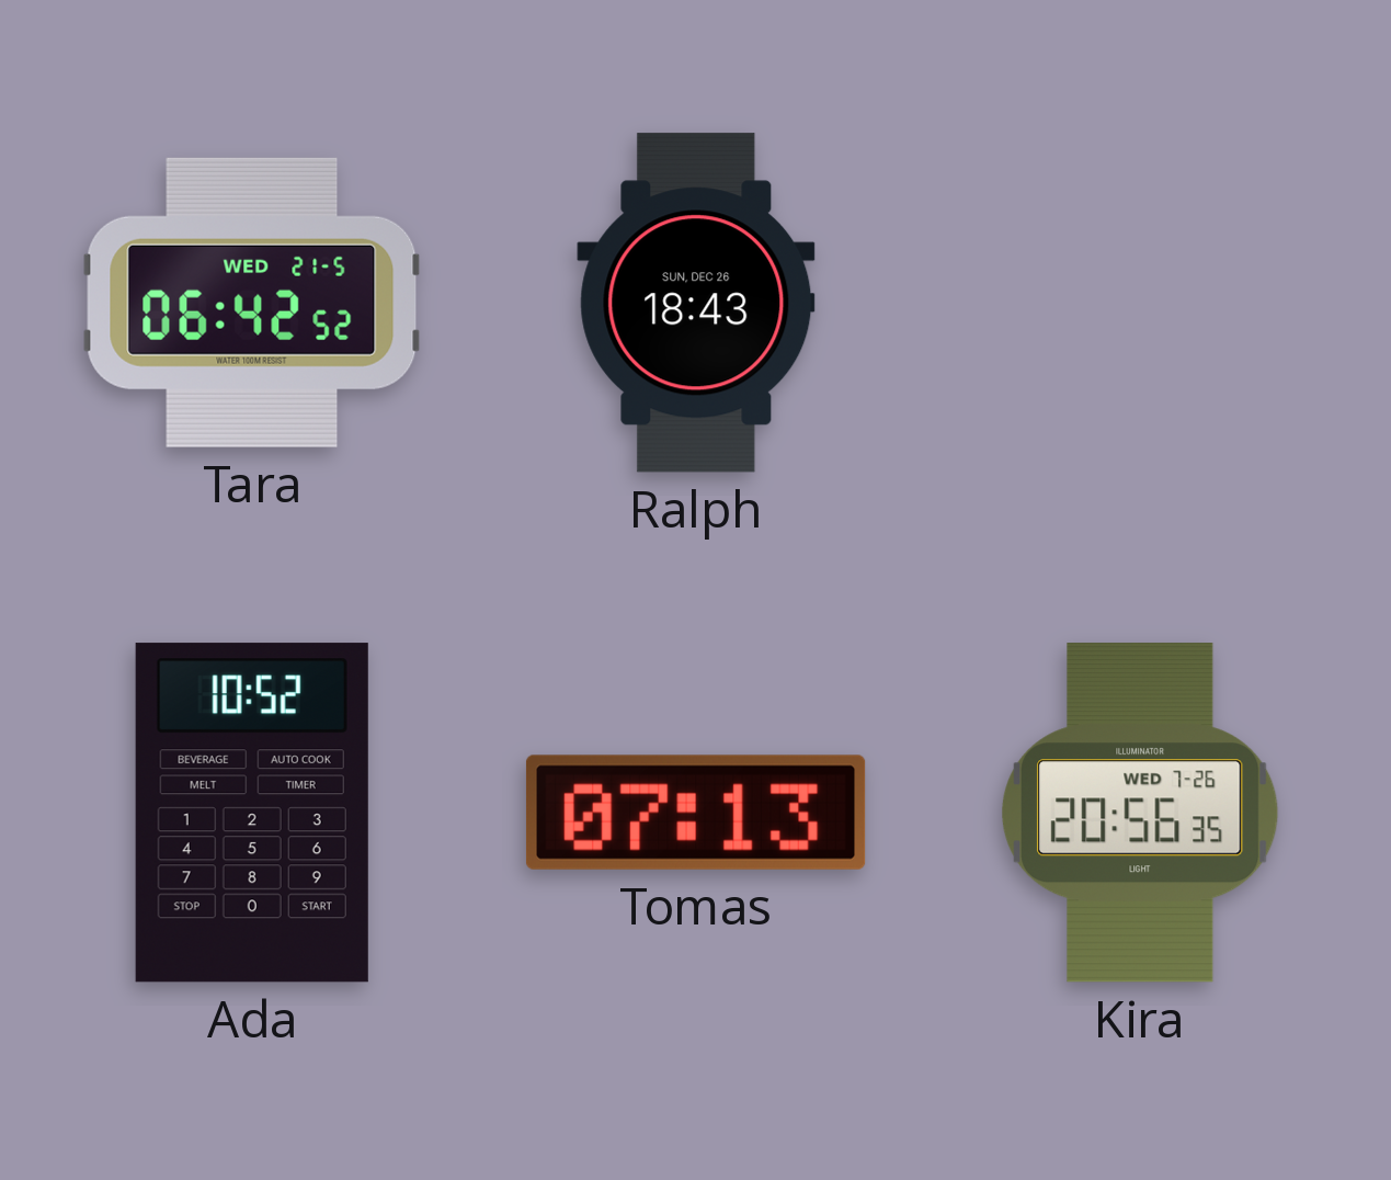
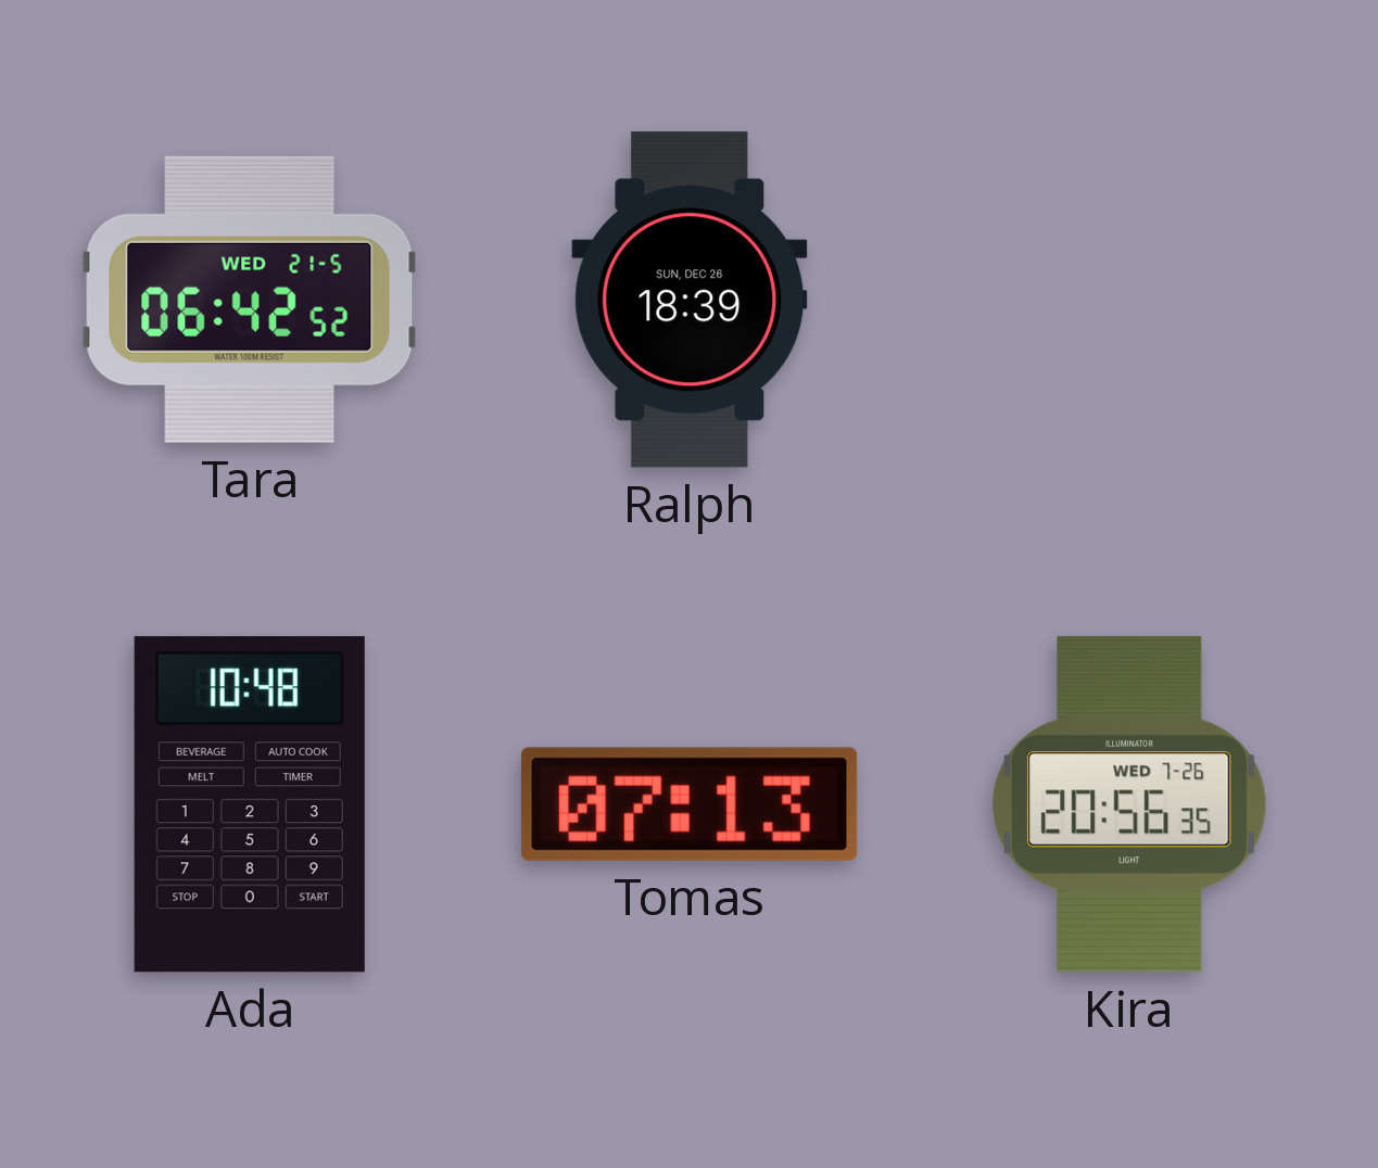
Ralph: 18:43 -> 18:39 (690, 300)
Ada: 10:52 -> 10:48 (250, 804)
